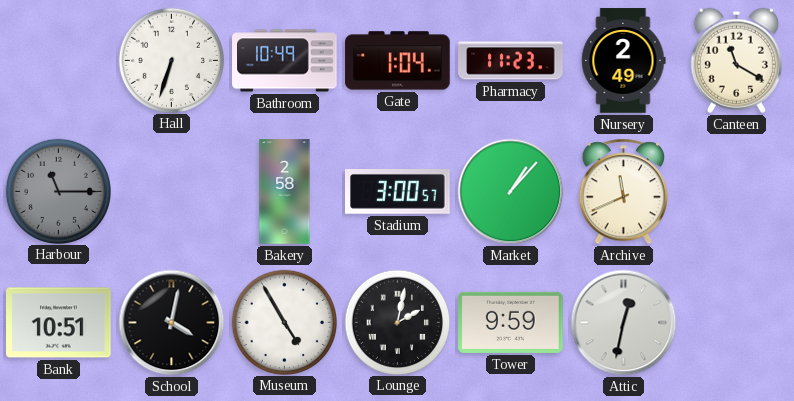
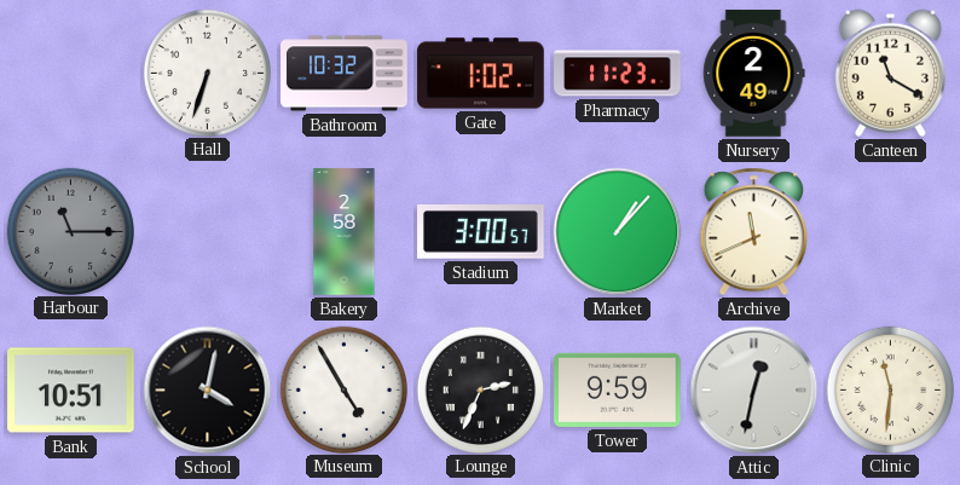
Bathroom: 10:49 -> 10:32 (345, 74)
Gate: 1:04 -> 1:02 (481, 74)
Lounge: 2:02 -> 2:34 (480, 389)
Clinic: none -> 11:31 (890, 389)
